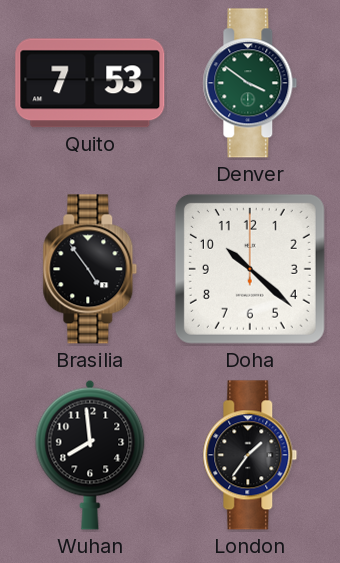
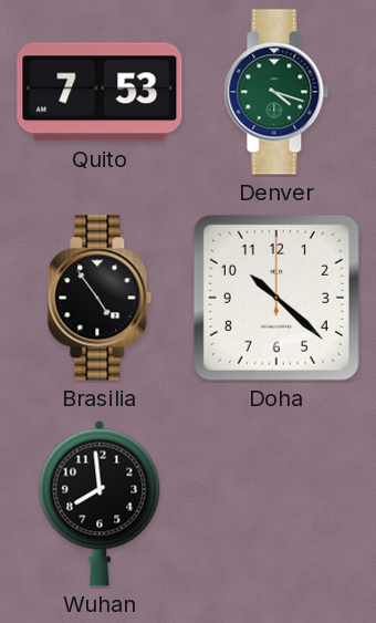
Denver: 3:51 -> 4:18 (276, 92)
London: 1:36 -> none (250, 455)
